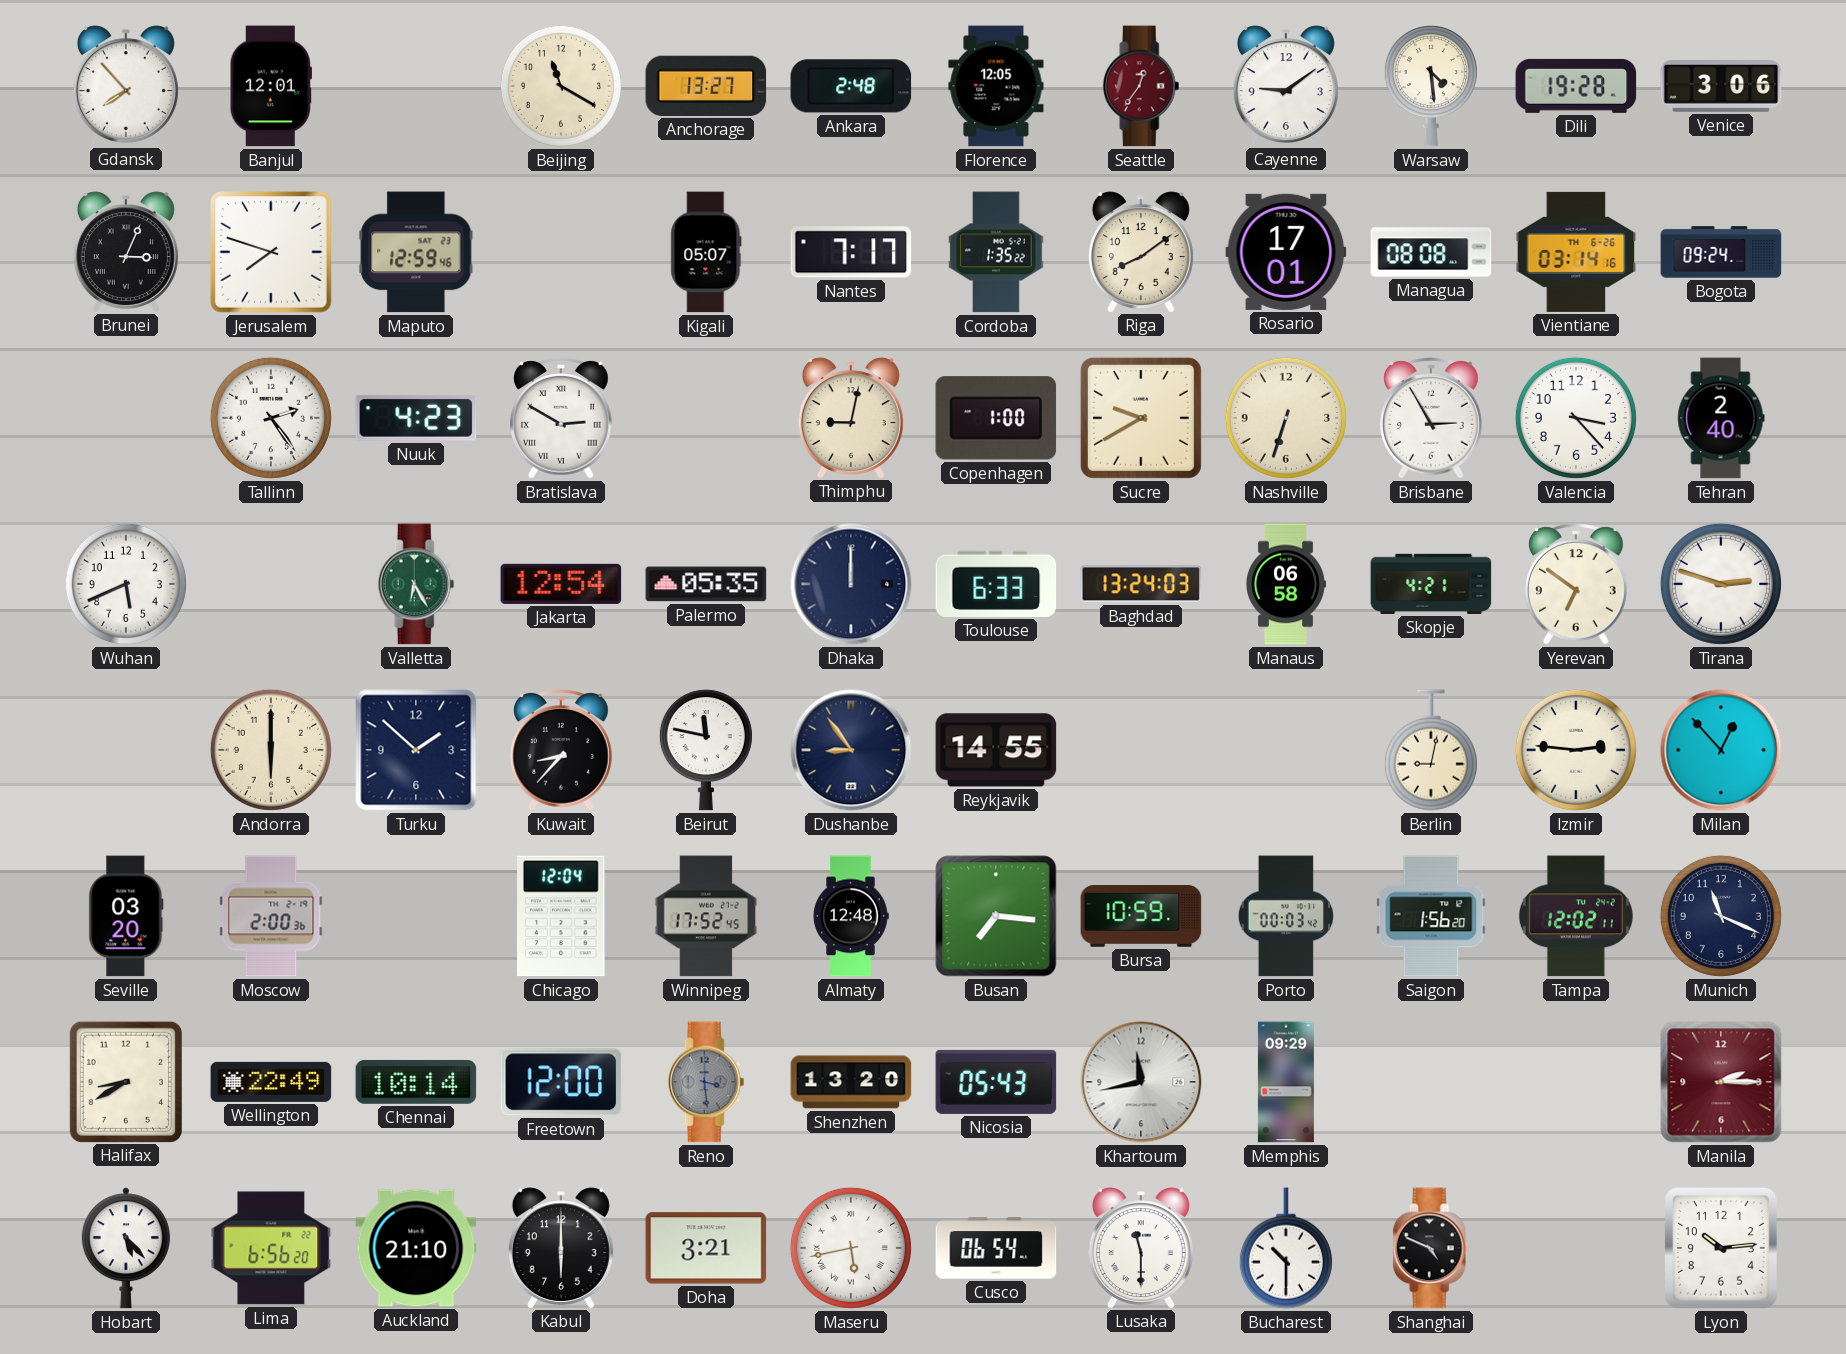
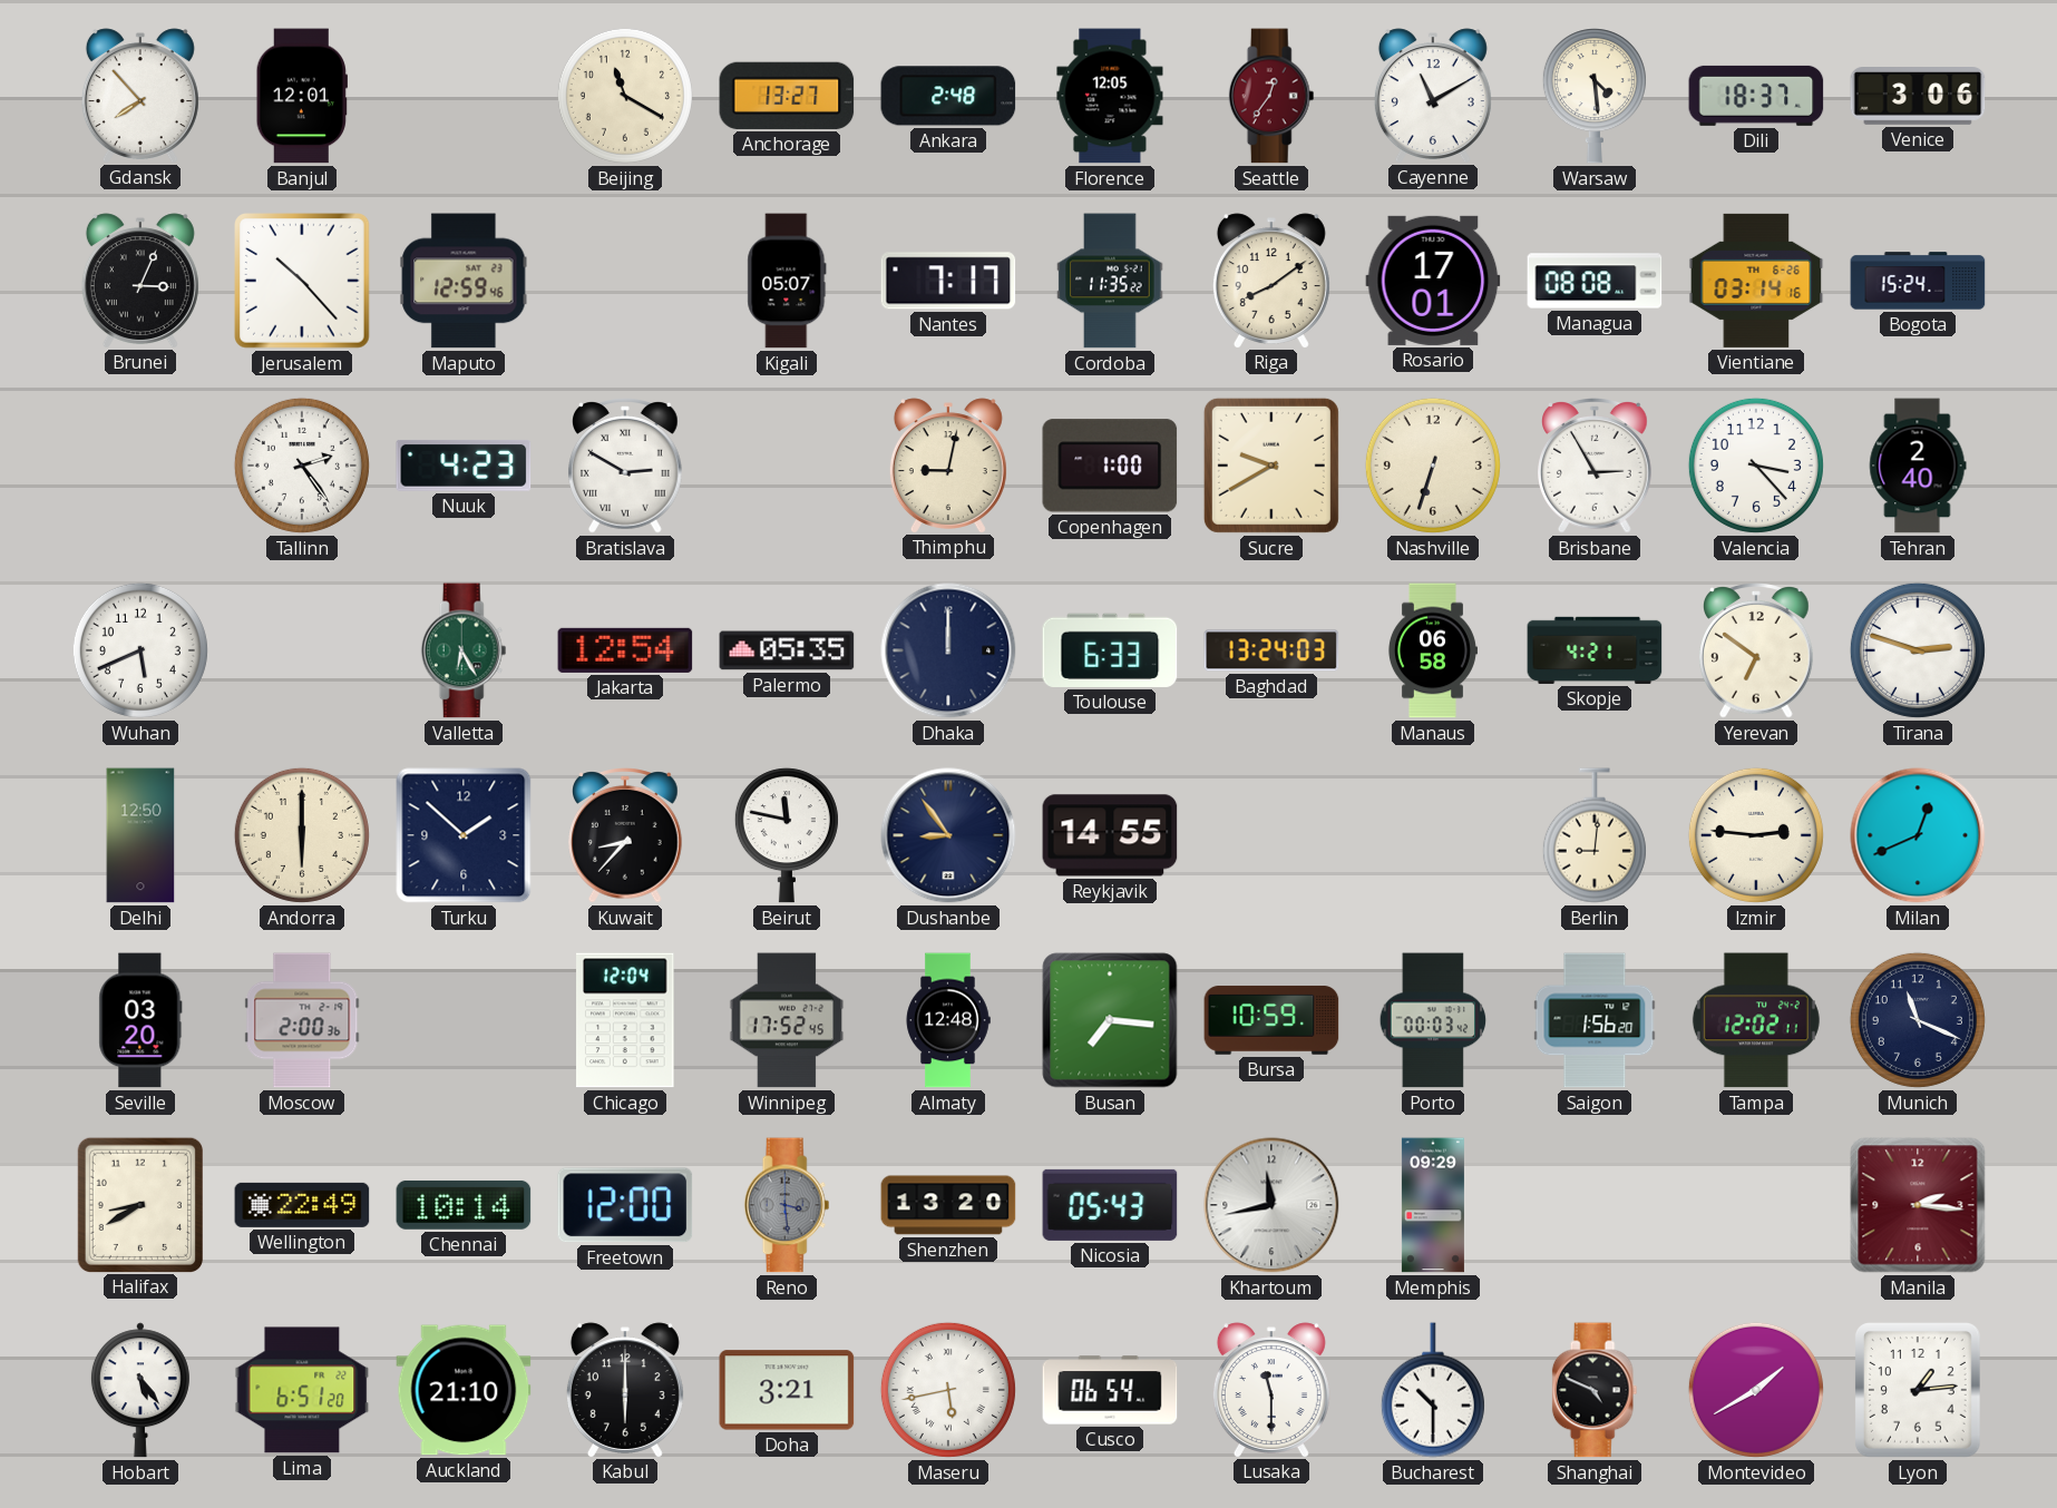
Cayenne: 9:09 -> 11:10 (1433, 96)
Dili: 19:28 -> 18:37 (1756, 96)
Jerusalem: 7:48 -> 10:23 (303, 282)
Cordoba: 1:35 -> 11:35 (1110, 281)
Bogota: 09:24 -> 15:24 (1918, 281)
Delhi: none -> 12:50 (140, 835)
Berlin: 9:02 -> 9:01 (1595, 835)
Milan: 12:53 -> 12:41 (1918, 835)
Manila: 2:15 -> 2:16 (1918, 1205)
Hobart: 5:23 -> 5:24 (140, 1390)
Lima: 6:56 -> 6:51 (302, 1390)
Montevideo: none -> 1:40 (1756, 1390)
Lyon: 10:14 -> 1:14 (1919, 1391)
